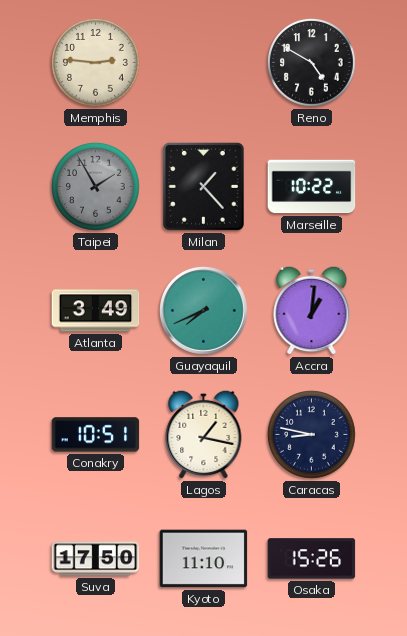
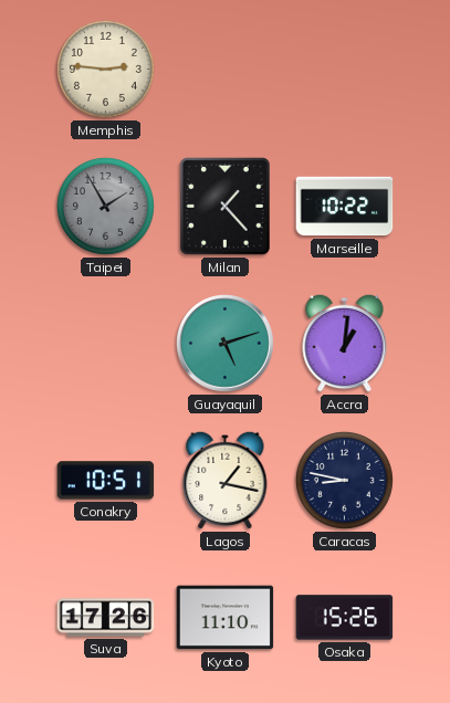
Reno: 4:50 -> none (312, 63)
Atlanta: 3:49 -> none (96, 311)
Guayaquil: 7:41 -> 5:12 (226, 344)
Suva: 17:50 -> 17:26 (106, 618)
